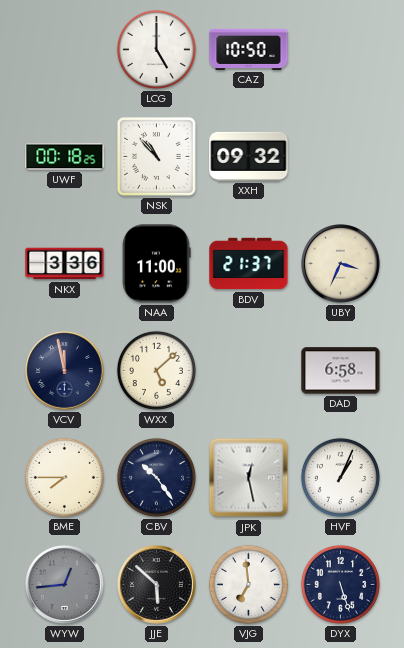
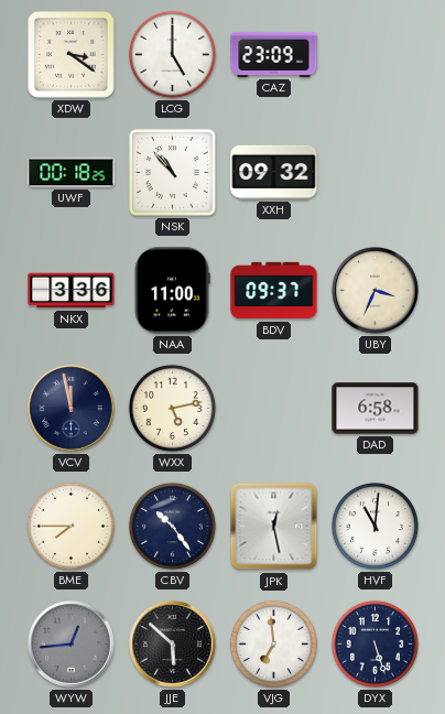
XDW: none -> 3:21 (72, 55)
CAZ: 10:50 -> 23:09 (274, 54)
BDV: 21:37 -> 09:37 (274, 291)
WXX: 5:08 -> 5:13 (172, 408)
HVF: 1:04 -> 11:01 (375, 526)
